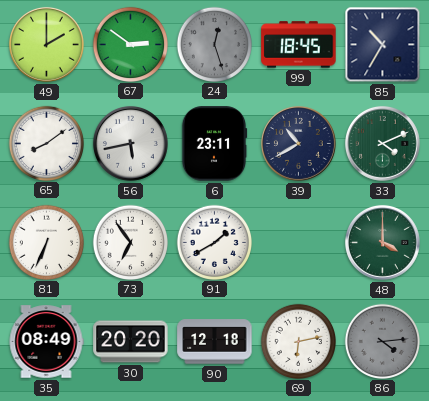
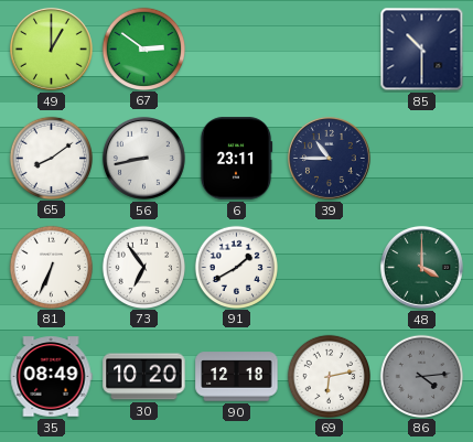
49: 2:00 -> 1:00 (52, 50)
24: 12:27 -> none (214, 44)
99: 18:45 -> none (299, 45)
85: 10:35 -> 10:30 (422, 50)
56: 5:43 -> 8:43 (144, 159)
39: 10:40 -> 10:45 (330, 159)
33: 4:11 -> none (383, 144)
30: 20:20 -> 10:20 (144, 377)
